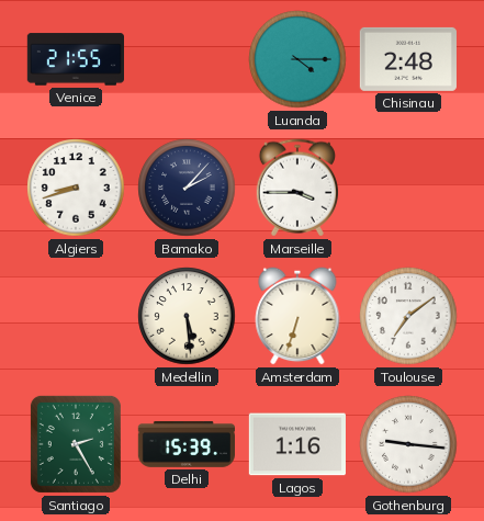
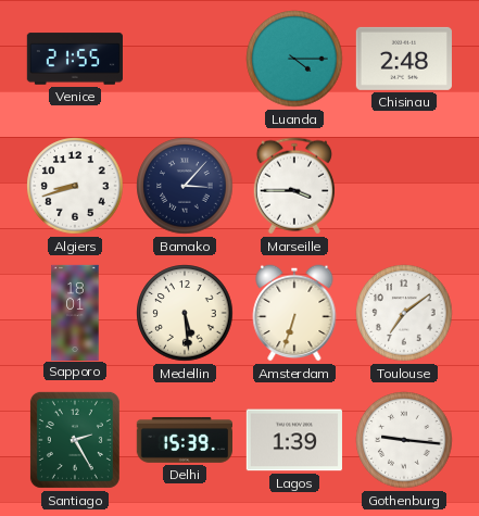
Bamako: 2:07 -> 3:07 (185, 186)
Sapporo: none -> 18:01 (75, 312)
Lagos: 1:16 -> 1:39 (294, 440)
